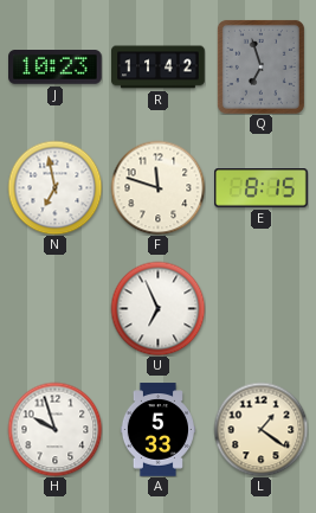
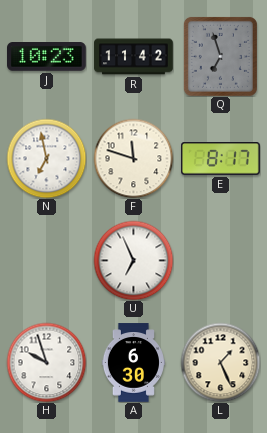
E: 8:15 -> 8:17 (221, 159)
A: 5:33 -> 6:30 (133, 363)
L: 1:21 -> 1:26 (220, 362)
